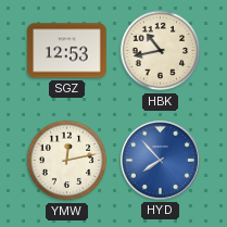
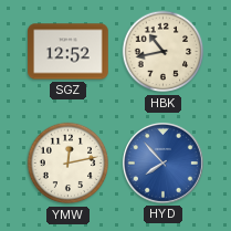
SGZ: 12:53 -> 12:52 (69, 52)
